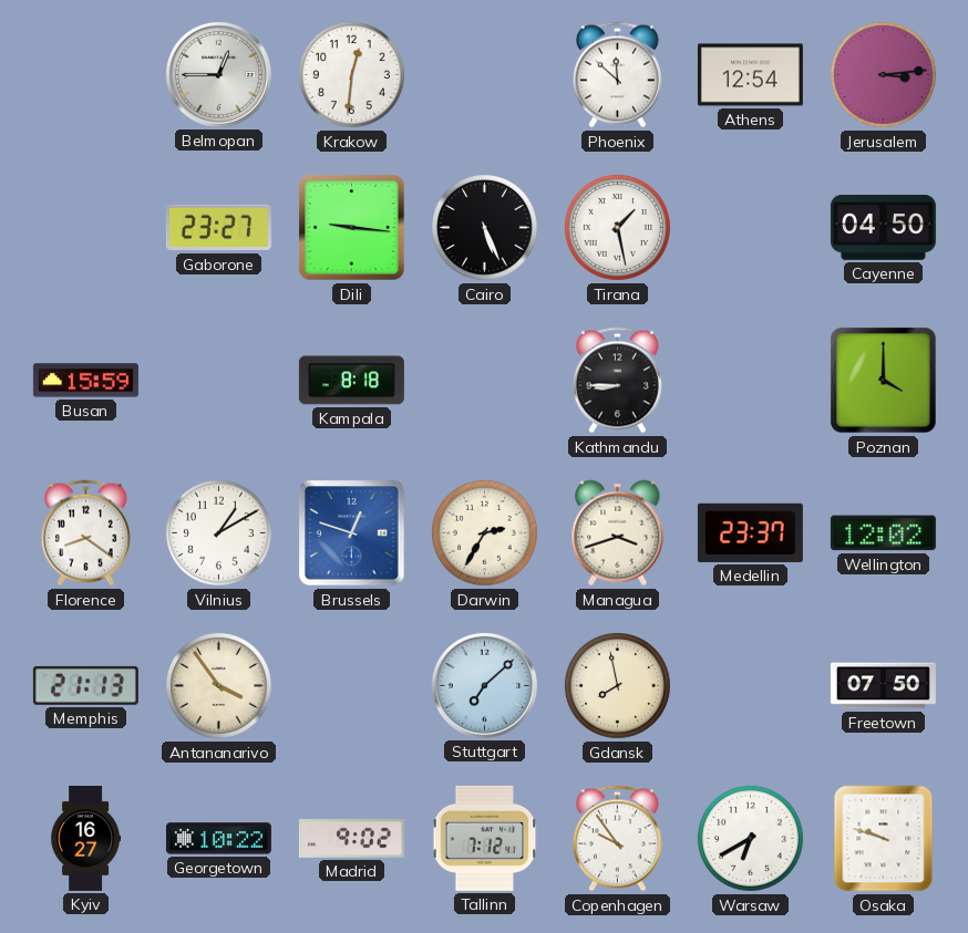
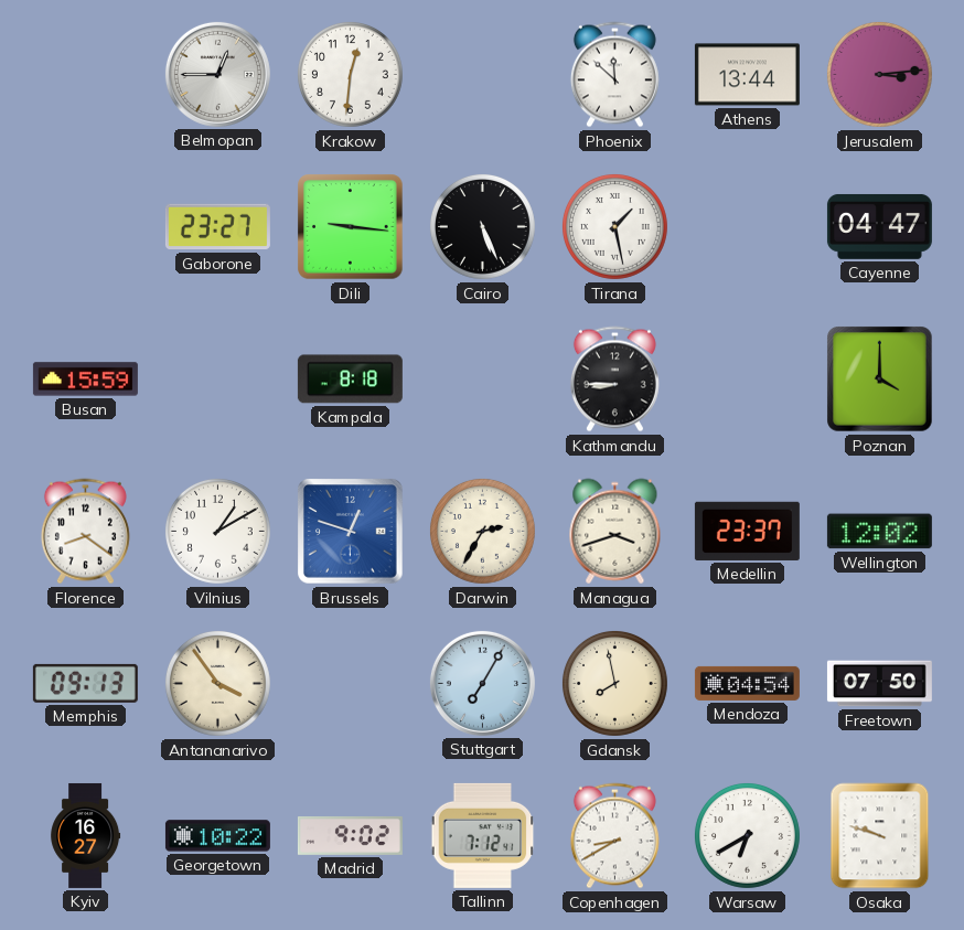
Athens: 12:54 -> 13:44 (747, 75)
Cayenne: 04:50 -> 04:47 (879, 226)
Memphis: 21:13 -> 09:13 (85, 683)
Stuttgart: 7:08 -> 7:05 (482, 683)
Mendoza: none -> 04:54 (747, 683)
Copenhagen: 9:54 -> 8:40 (614, 836)
